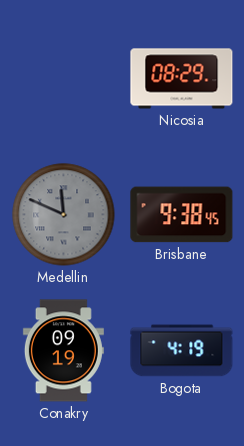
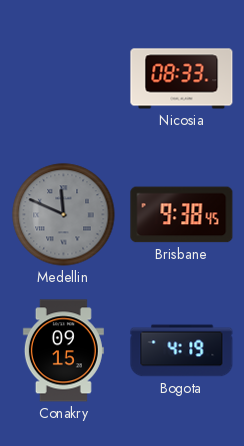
Nicosia: 08:29 -> 08:33 (182, 79)
Conakry: 09:19 -> 09:15 (63, 351)
